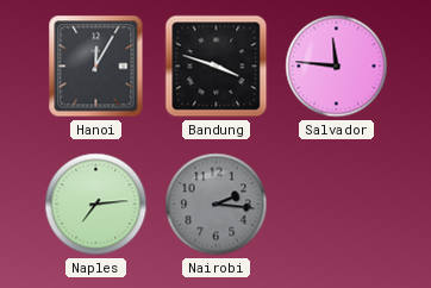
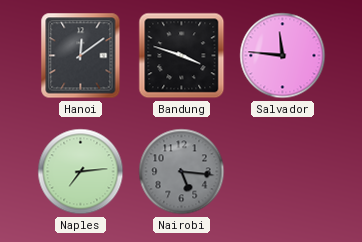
Hanoi: 12:05 -> 12:09 (81, 56)
Nairobi: 2:16 -> 5:16 (182, 172)
